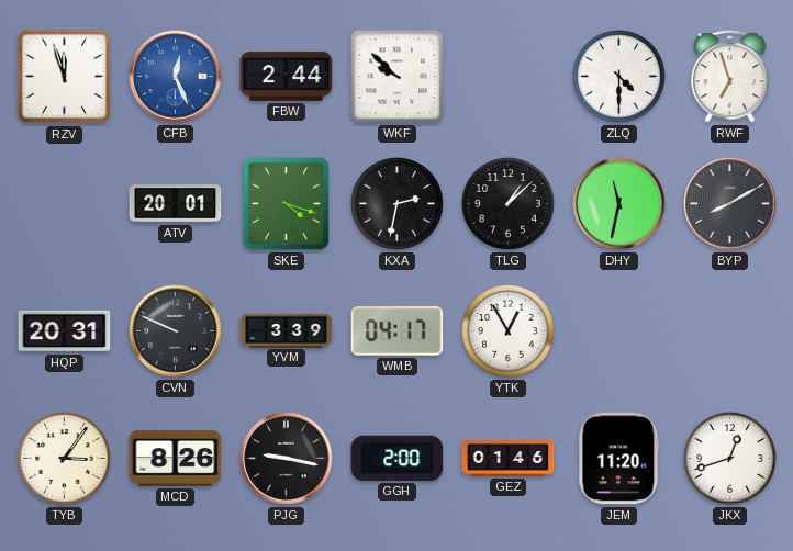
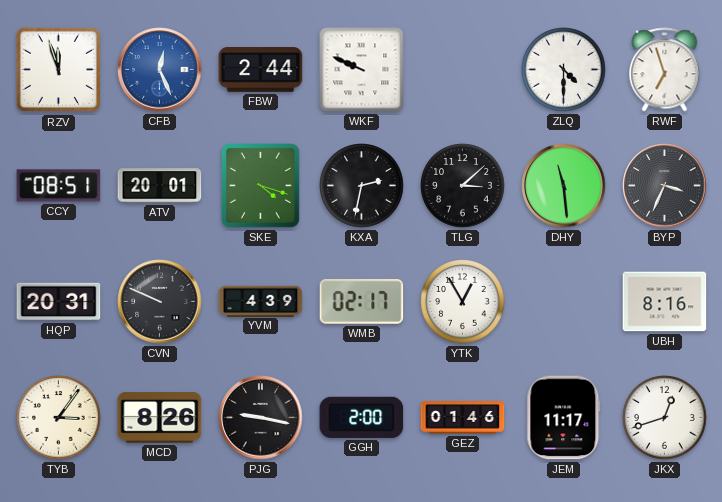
WKF: 9:52 -> 9:49 (362, 70)
CCY: none -> 08:51 (59, 186)
TLG: 1:08 -> 3:08 (463, 186)
DHY: 11:32 -> 11:29 (564, 186)
BYP: 8:10 -> 3:34 (665, 186)
YVM: 3:39 -> 4:39 (261, 301)
WMB: 04:17 -> 02:17 (362, 301)
UBH: none -> 8:16 (665, 302)
JEM: 11:20 -> 11:17 (564, 418)
